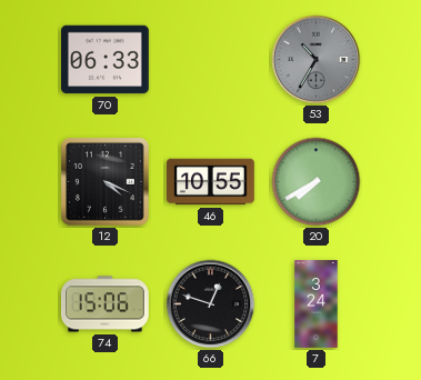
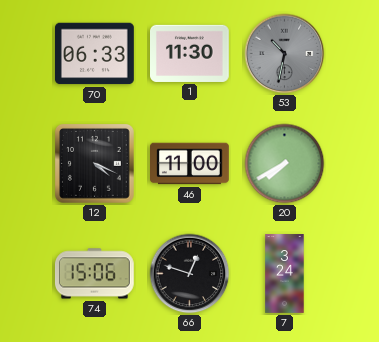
1: none -> 11:30 (190, 53)
53: 10:35 -> 10:32 (285, 54)
46: 10:55 -> 11:00 (190, 164)
